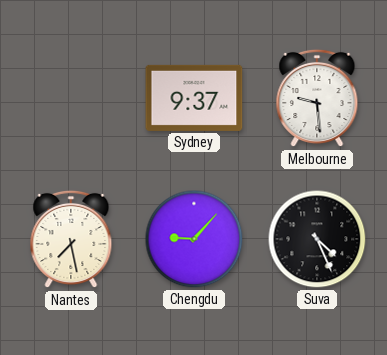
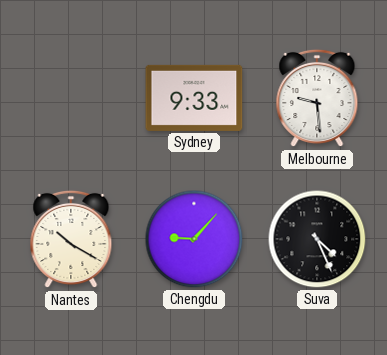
Sydney: 9:37 -> 9:33 (194, 98)
Nantes: 7:28 -> 10:20 (71, 239)
